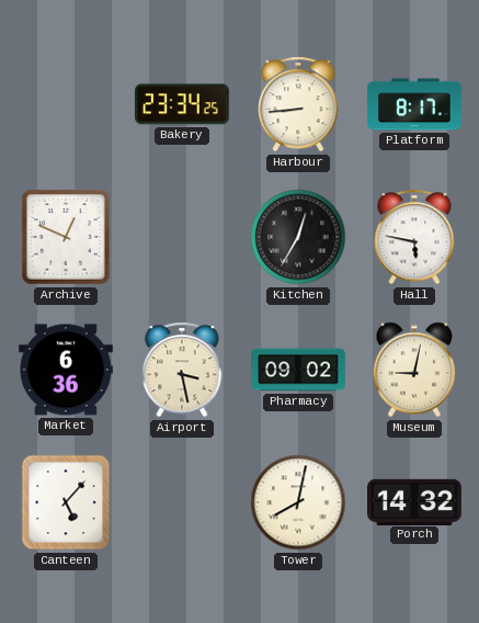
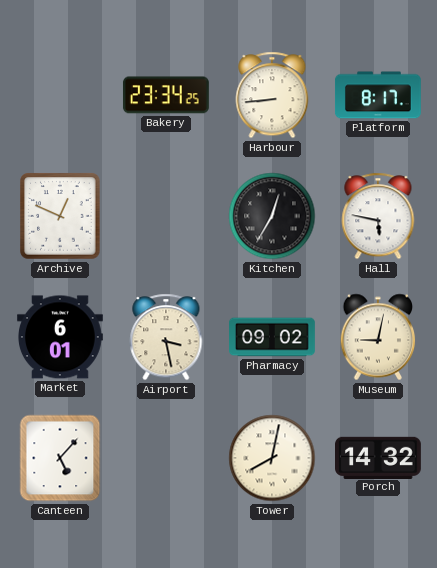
Market: 6:36 -> 6:01 (61, 337)
